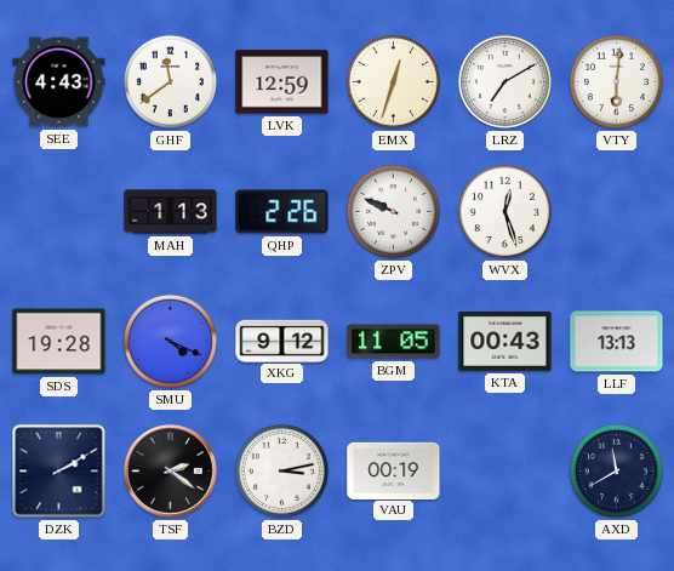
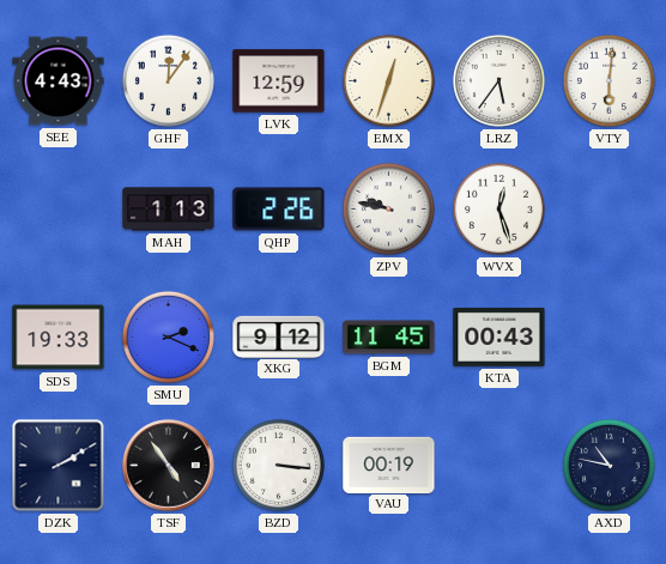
GHF: 11:39 -> 12:06 (168, 80)
LRZ: 7:10 -> 5:36 (498, 80)
ZPV: 9:49 -> 9:47 (388, 208)
SDS: 19:28 -> 19:33 (59, 338)
SMU: 4:19 -> 2:19 (168, 336)
BGM: 11:05 -> 11:45 (389, 338)
LLF: 13:13 -> none (617, 342)
TSF: 2:21 -> 4:54 (169, 466)
BZD: 3:13 -> 3:16 (278, 465)
AXD: 11:40 -> 10:47 (609, 465)
